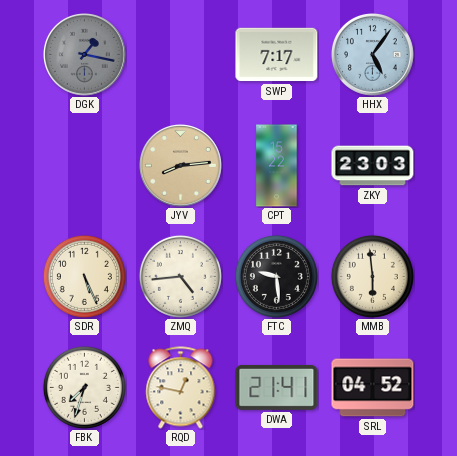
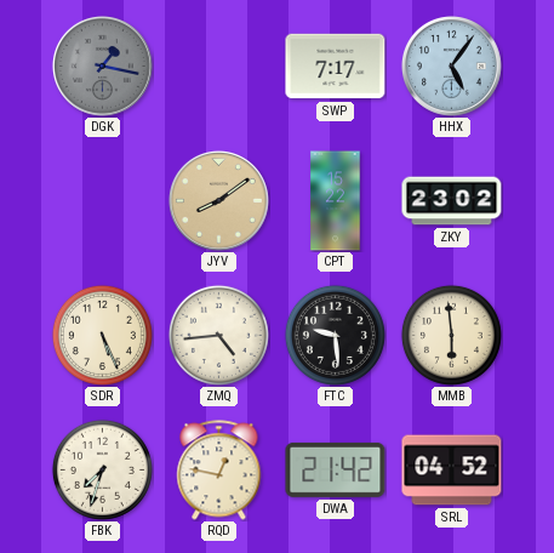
JYV: 8:14 -> 8:09 (218, 200)
ZKY: 23:03 -> 23:02 (452, 201)
DWA: 21:41 -> 21:42 (336, 469)
